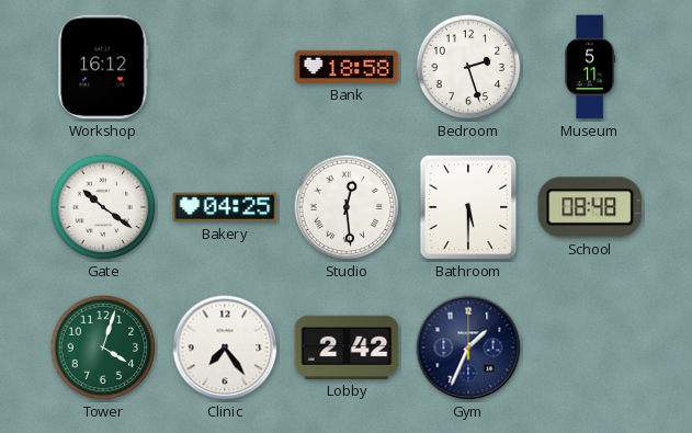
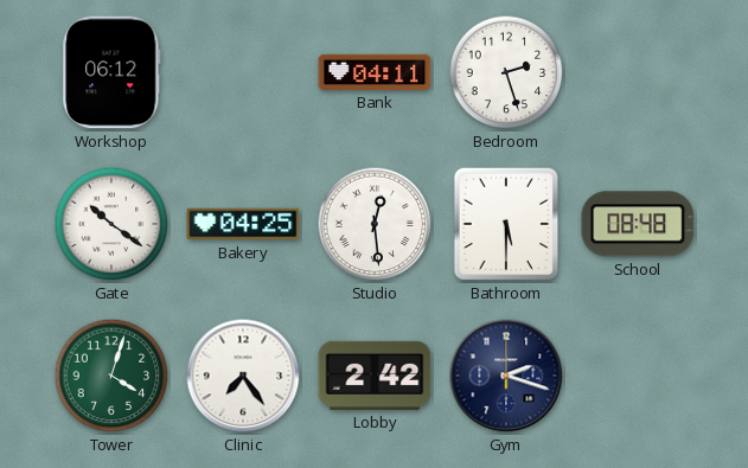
Workshop: 16:12 -> 06:12 (111, 72)
Bank: 18:58 -> 04:11 (375, 72)
Museum: 5:11 -> none (590, 67)
Gym: 1:34 -> 2:18 (506, 376)
